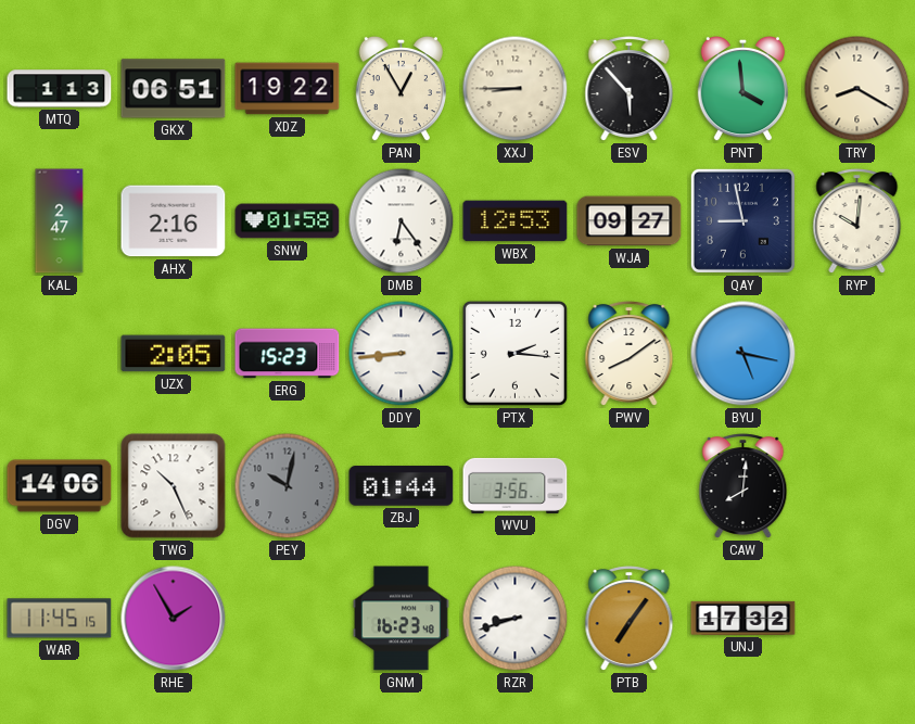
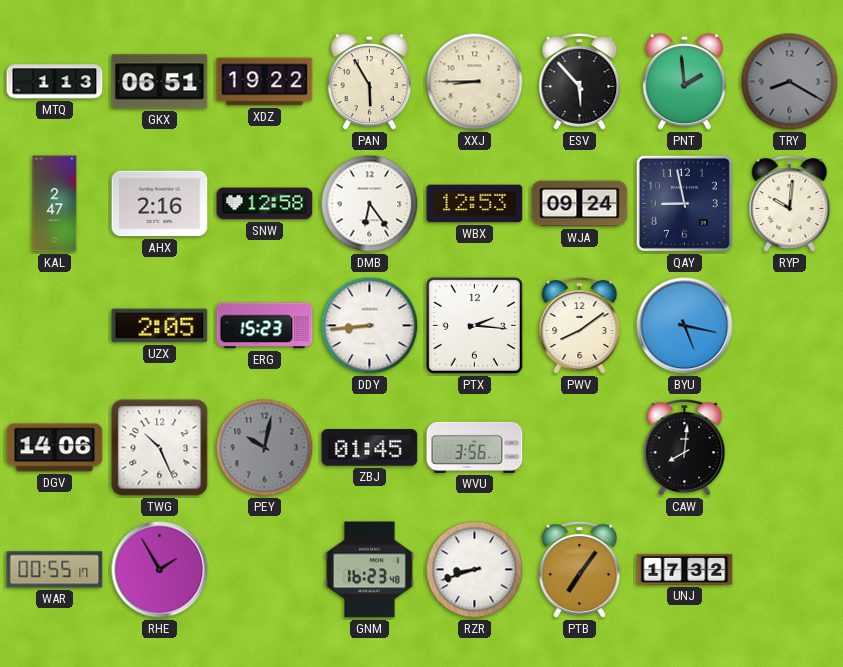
PAN: 12:55 -> 5:55 (369, 82)
PNT: 3:59 -> 1:59 (684, 82)
TRY dial: cream -> grey (790, 82)
SNW: 01:58 -> 12:58 (265, 204)
WJA: 09:27 -> 09:24 (580, 204)
ZBJ: 01:44 -> 01:45 (370, 448)
WAR: 11:45 -> 00:55 (55, 570)
